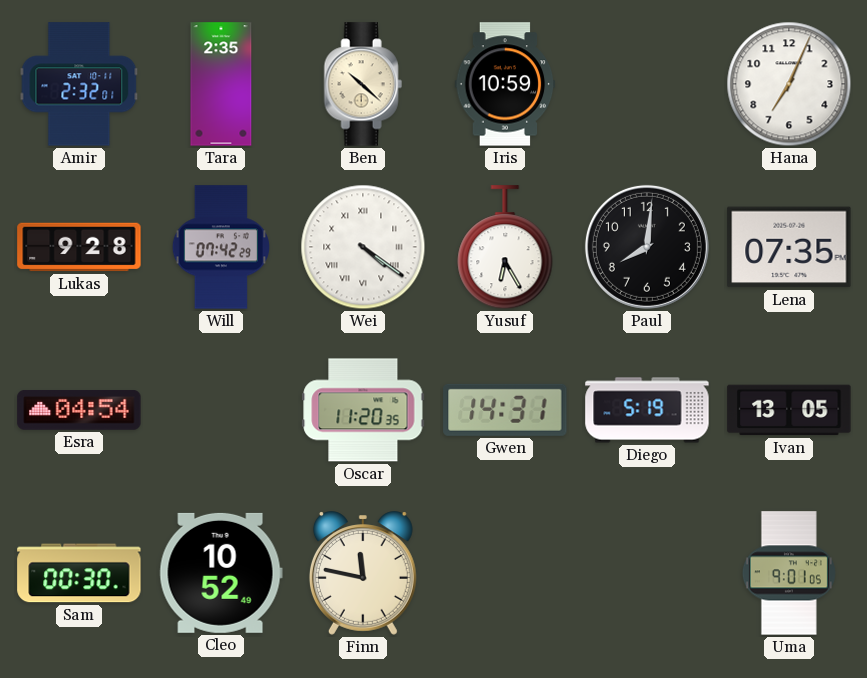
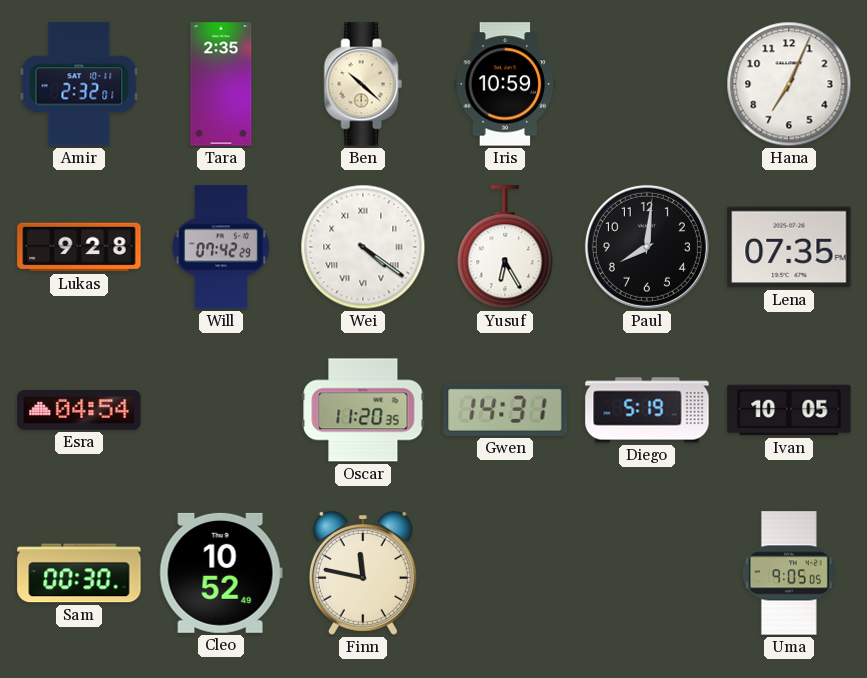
Ivan: 13:05 -> 10:05 (789, 410)
Uma: 9:01 -> 9:05 (789, 573)
